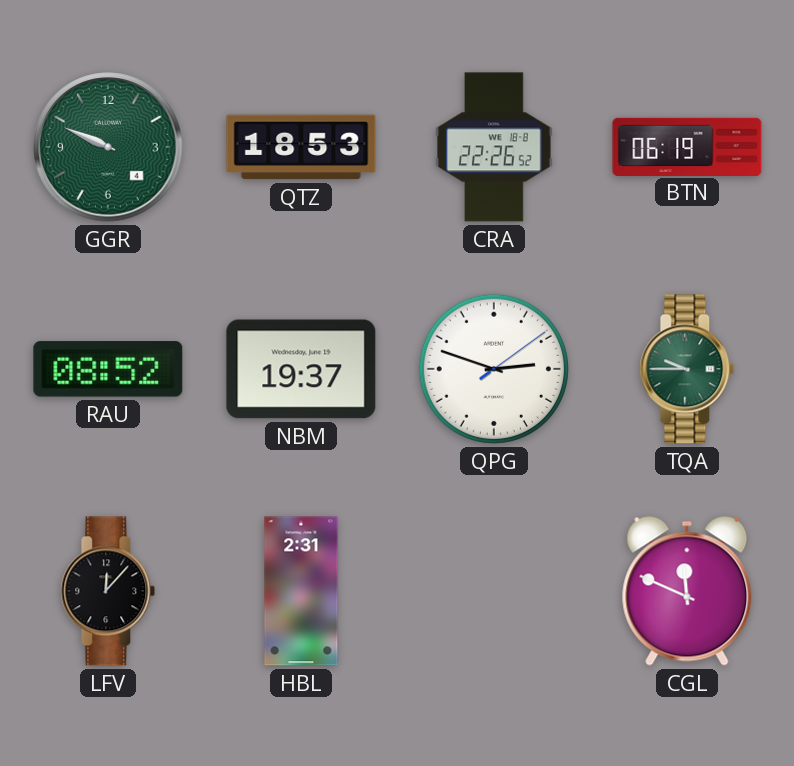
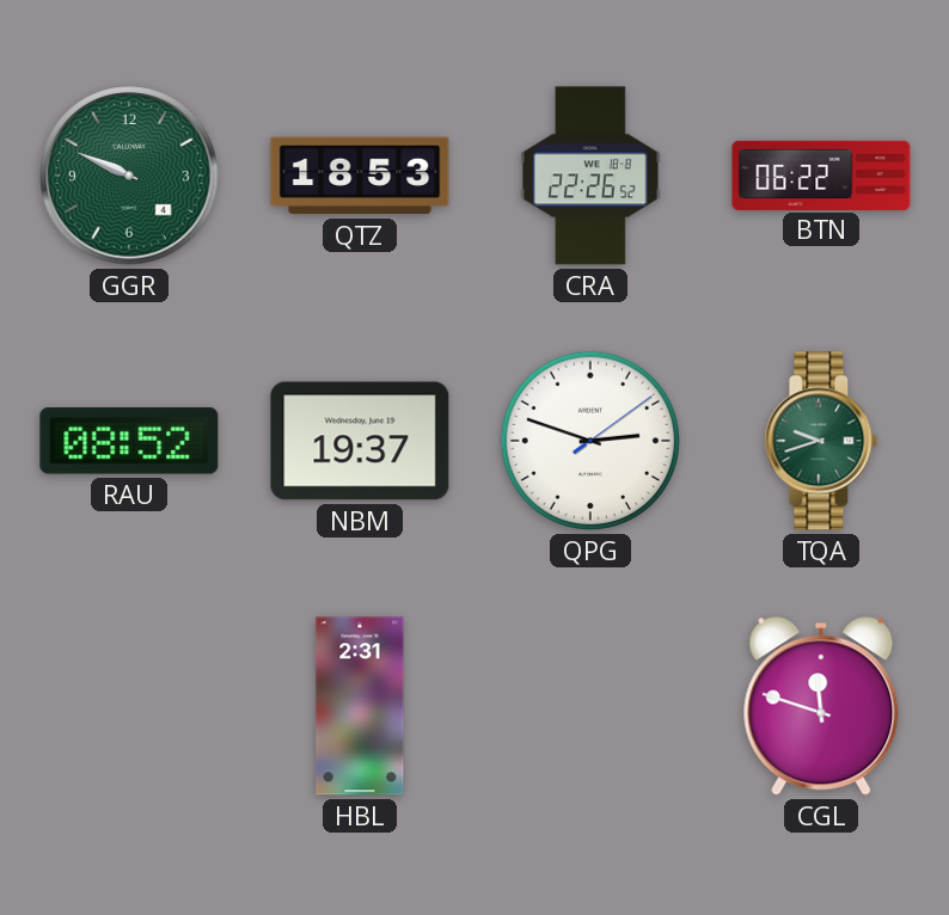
BTN: 06:19 -> 06:22 (821, 174)
TQA: 9:45 -> 9:42 (821, 441)
LFV: 12:07 -> none (108, 591)
CGL: 11:49 -> 11:48 (821, 706)
